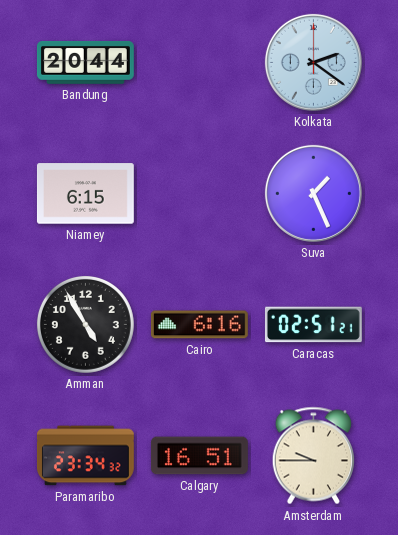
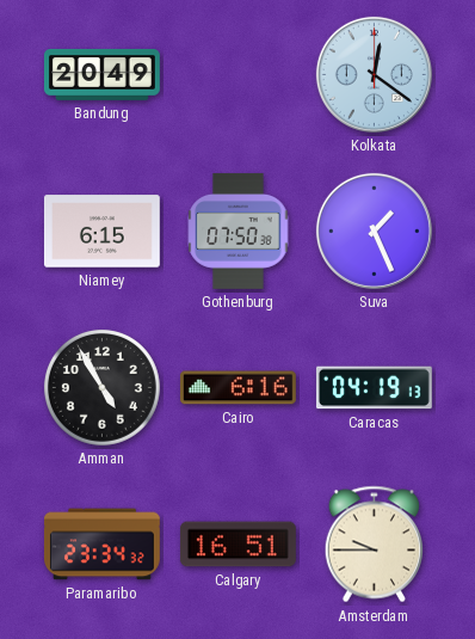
Bandung: 20:44 -> 20:49 (101, 74)
Kolkata: 2:21 -> 12:21 (374, 74)
Gothenburg: none -> 07:50 (239, 231)
Caracas: 02:51 -> 04:19 (374, 388)
